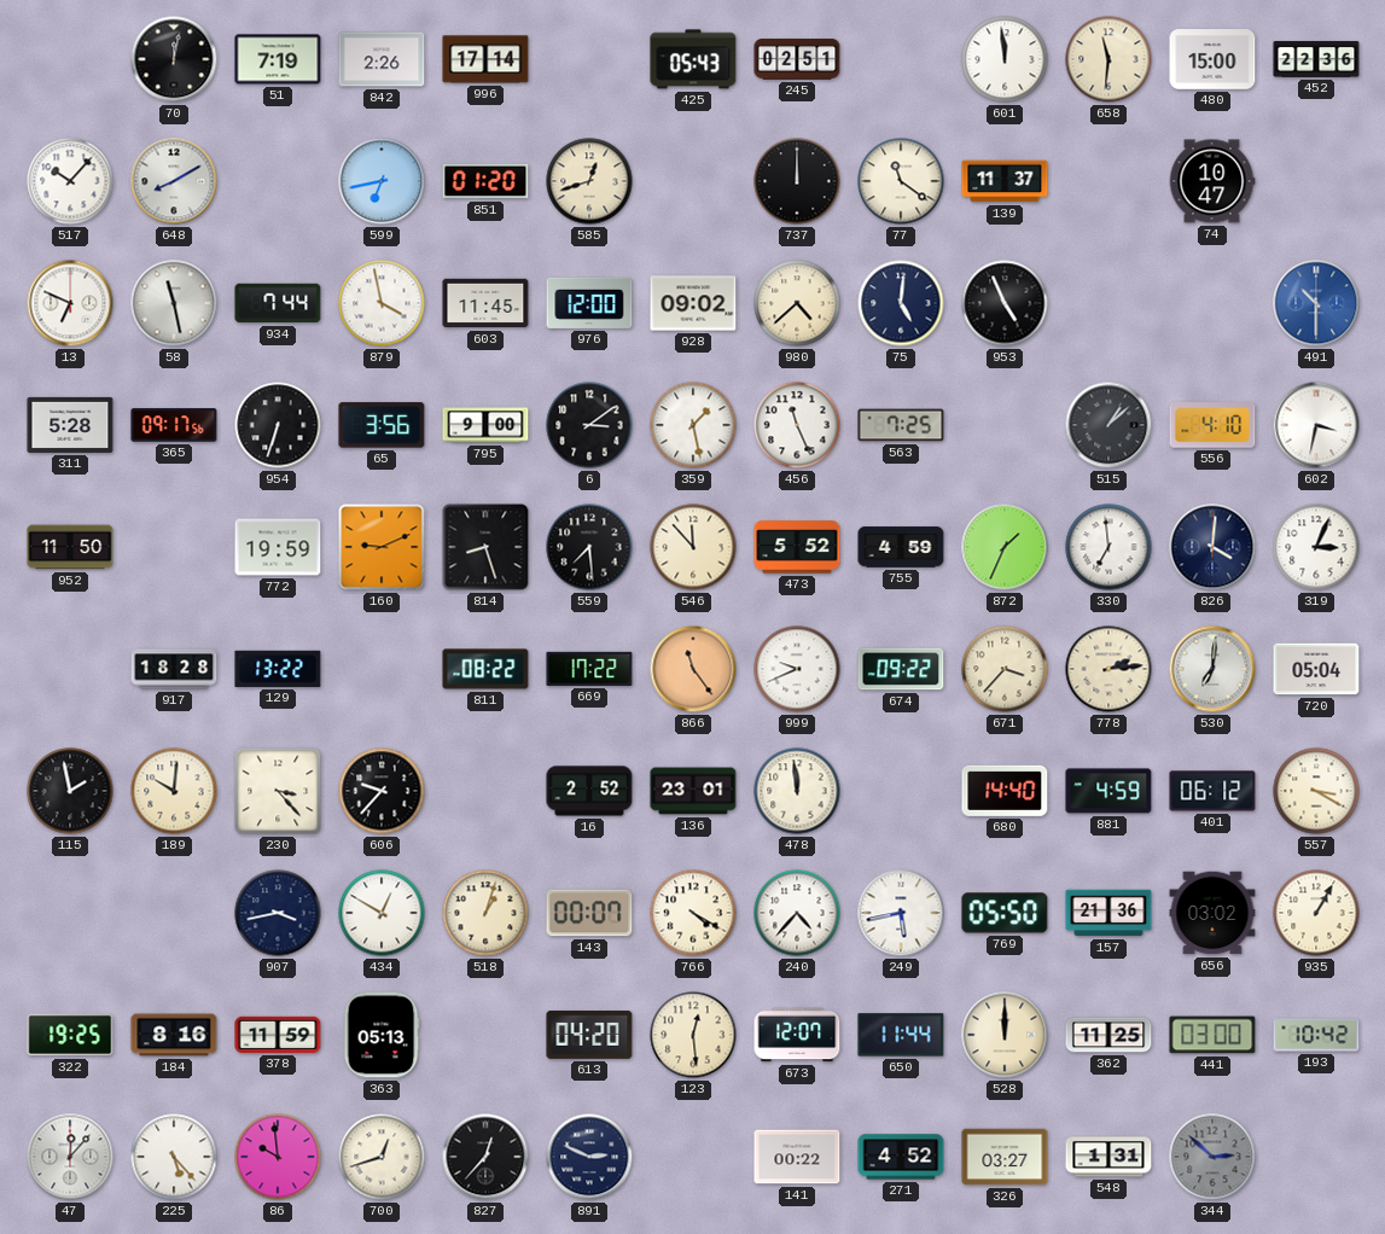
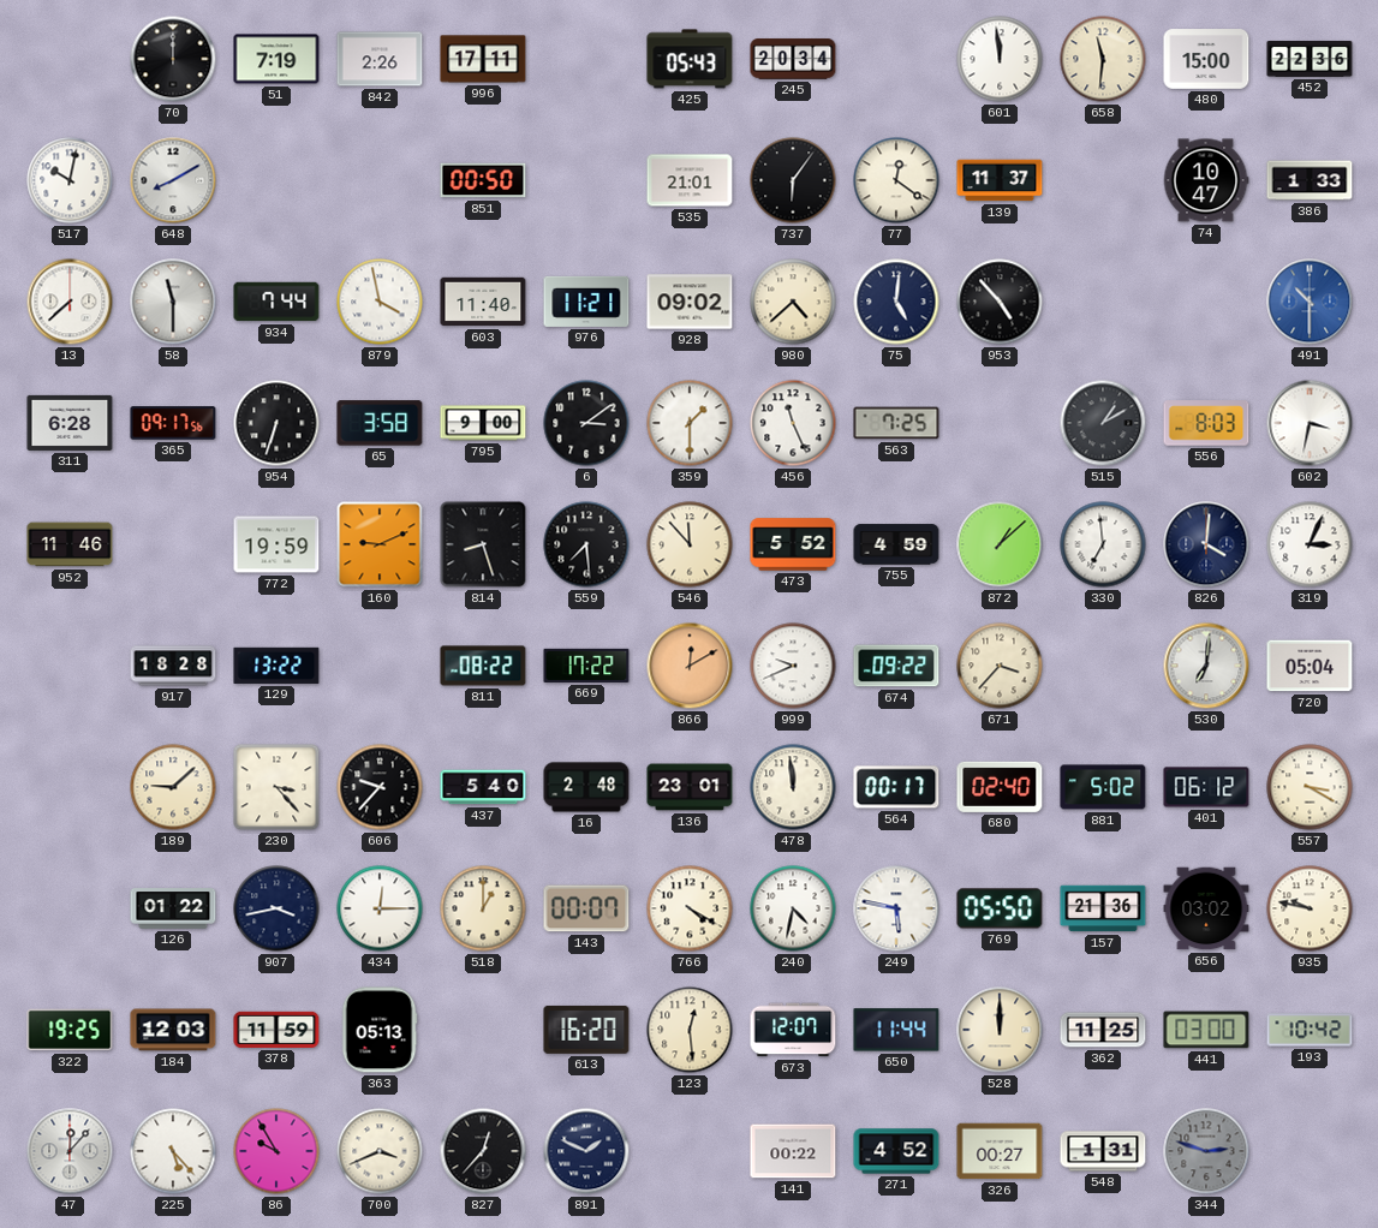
70: 12:02 -> 12:00 (173, 59)
996: 17:14 -> 17:11 (483, 59)
245: 02:51 -> 20:34 (793, 59)
517: 10:07 -> 10:02 (70, 180)
599: 6:43 -> none (382, 181)
851: 01:20 -> 00:50 (483, 180)
585: 12:42 -> none (589, 181)
535: none -> 21:01 (690, 180)
737: 12:00 -> 6:06 (793, 180)
77: 11:21 -> 12:21 (896, 180)
386: none -> 1:33 (1310, 180)
13: 6:49 -> 7:38 (70, 302)
58: 11:28 -> 11:30 (173, 302)
603: 11:45 -> 11:40 (483, 302)
976: 12:00 -> 11:21 (586, 302)
953: 4:56 -> 4:53 (1000, 302)
311: 5:28 -> 6:28 (70, 423)
65: 3:56 -> 3:58 (380, 423)
359: 1:28 -> 1:30 (690, 423)
515: 1:08 -> 1:10 (1103, 423)
556: 4:10 -> 8:03 (1206, 423)
952: 11:50 -> 11:46 (70, 544)
872: 1:34 -> 1:08 (1000, 544)
866: 11:24 -> 12:10 (690, 666)
778: 2:14 -> none (1108, 669)
115: 1:58 -> none (70, 791)
189: 10:01 -> 9:08 (173, 787)
437: none -> 5:40 (483, 787)
16: 2:52 -> 2:48 (586, 787)
564: none -> 00:17 (896, 787)
680: 14:40 -> 02:40 (1000, 787)
881: 4:59 -> 5:02 (1103, 787)
126: none -> 01:22 (173, 908)
434: 12:50 -> 12:15 (380, 908)
518: 1:03 -> 1:00 (483, 908)
240: 4:37 -> 4:32 (793, 908)
249: 5:43 -> 5:47 (896, 908)
935: 1:05 -> 9:47 (1310, 908)
184: 8:16 -> 12:03 (173, 1030)
613: 04:20 -> 16:20 (586, 1030)
86: 9:59 -> 9:55 (276, 1151)
700: 12:42 -> 3:41 (380, 1151)
891: 2:49 -> 1:49 (586, 1151)
326: 03:27 -> 00:27 (1000, 1151)
344: 2:52 -> 2:48 (1206, 1151)
